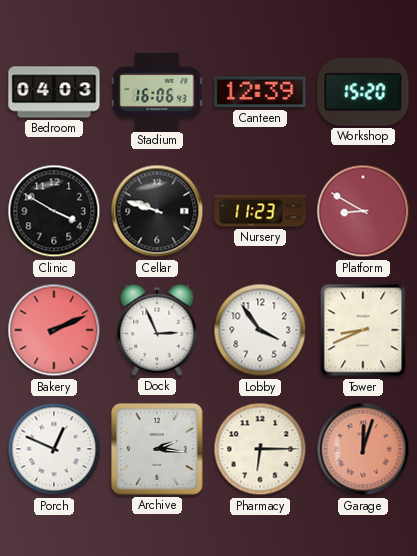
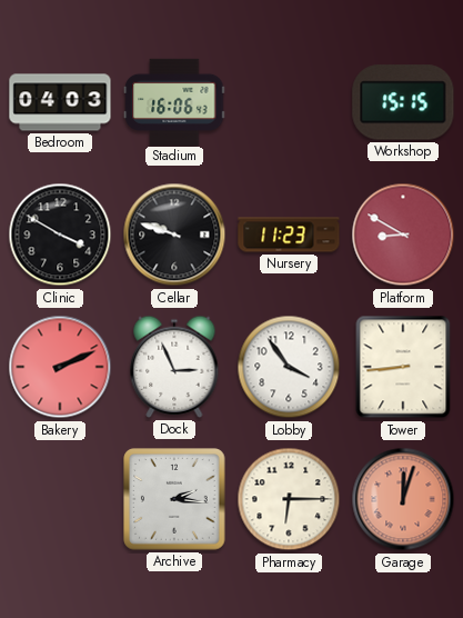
Canteen: 12:39 -> none (260, 92)
Workshop: 15:20 -> 15:15 (403, 102)
Tower: 8:41 -> 8:44 (403, 367)
Porch: 12:49 -> none (54, 449)
